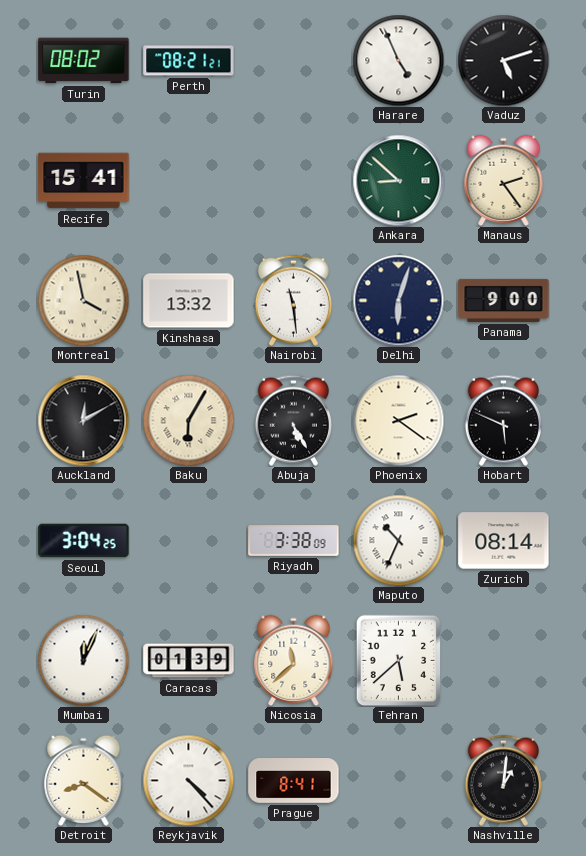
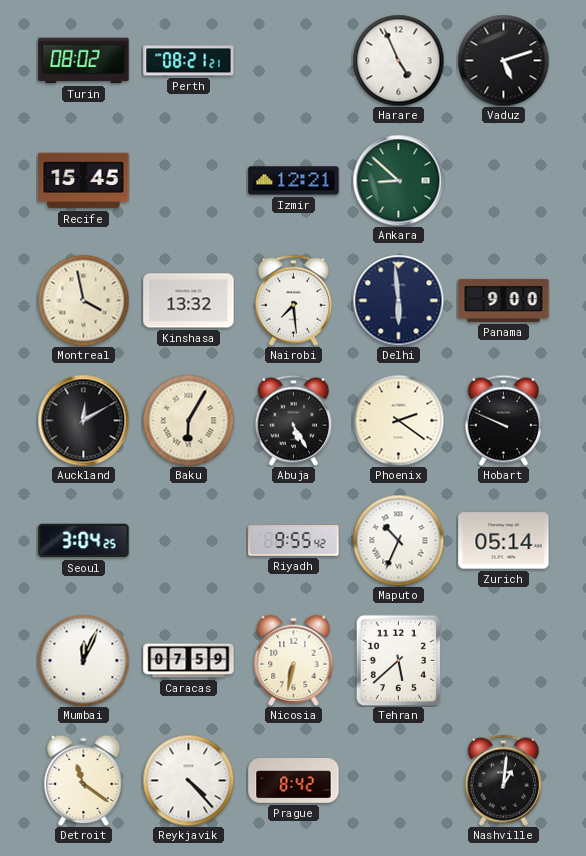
Recife: 15:41 -> 15:45 (84, 181)
Izmir: none -> 12:21 (294, 181)
Manaus: 2:24 -> none (504, 180)
Nairobi: 11:29 -> 7:29 (293, 300)
Delhi: 6:03 -> 5:59 (398, 300)
Hobart: 5:49 -> 9:49 (503, 420)
Riyadh: 3:38 -> 9:55 (294, 541)
Zurich: 08:14 -> 05:14 (504, 541)
Caracas: 01:39 -> 07:59 (189, 661)
Nicosia: 11:38 -> 6:32 (294, 660)
Detroit: 8:21 -> 11:21 (84, 780)
Prague: 8:41 -> 8:42 (294, 781)
